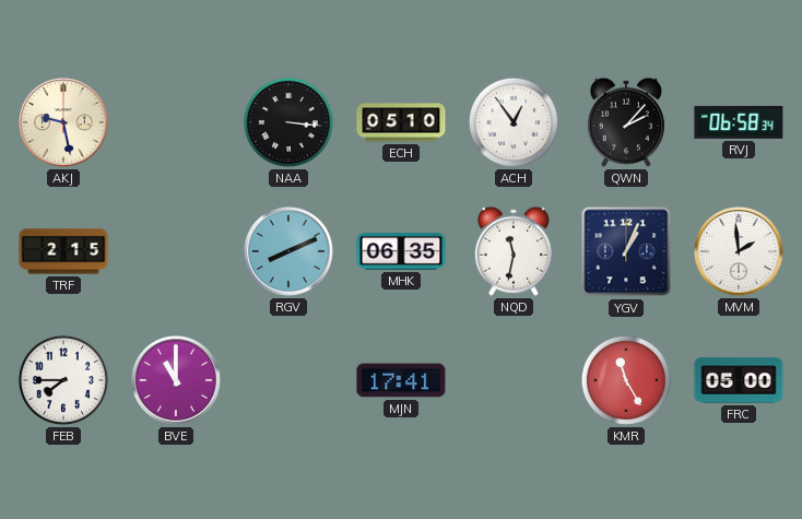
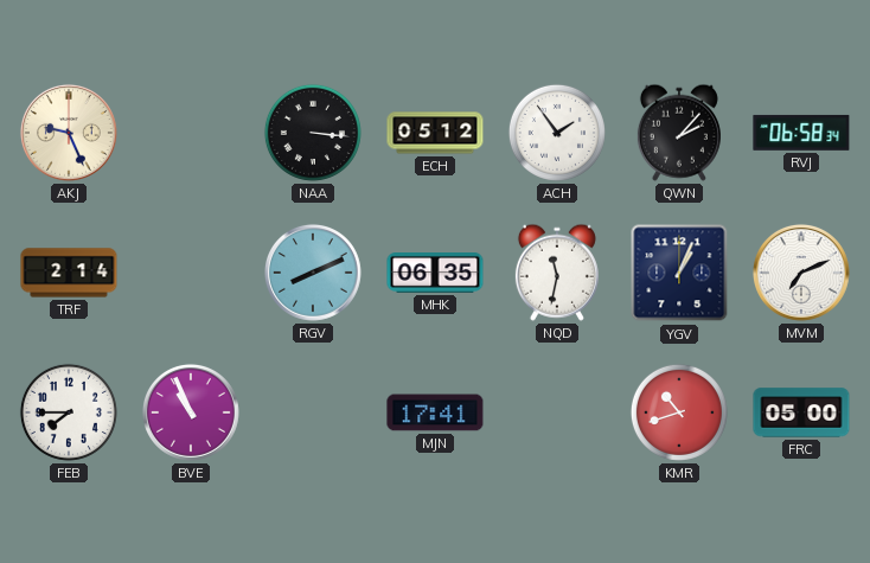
AKJ: 9:28 -> 9:26 (69, 133)
ECH: 05:10 -> 05:12 (435, 133)
ACH: 12:54 -> 1:54 (557, 133)
TRF: 2:15 -> 2:14 (69, 273)
MVM: 1:59 -> 7:11 (801, 273)
BVE: 11:00 -> 10:56 (191, 412)
KMR: 11:25 -> 10:42 (679, 412)
